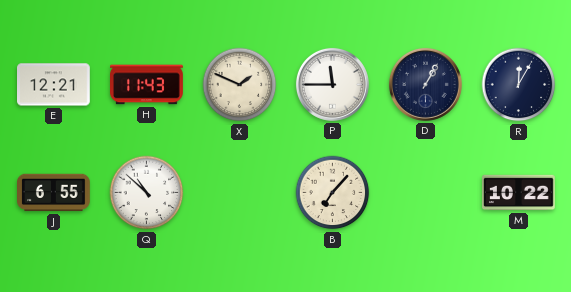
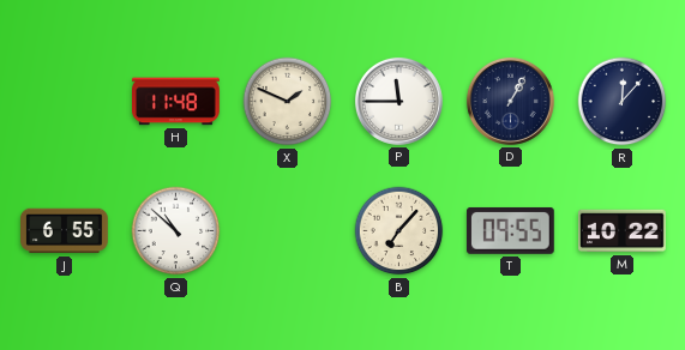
E: 12:21 -> none (54, 85)
H: 11:43 -> 11:48 (176, 102)
R: 12:05 -> 12:07 (623, 102)
T: none -> 09:55 (510, 230)
